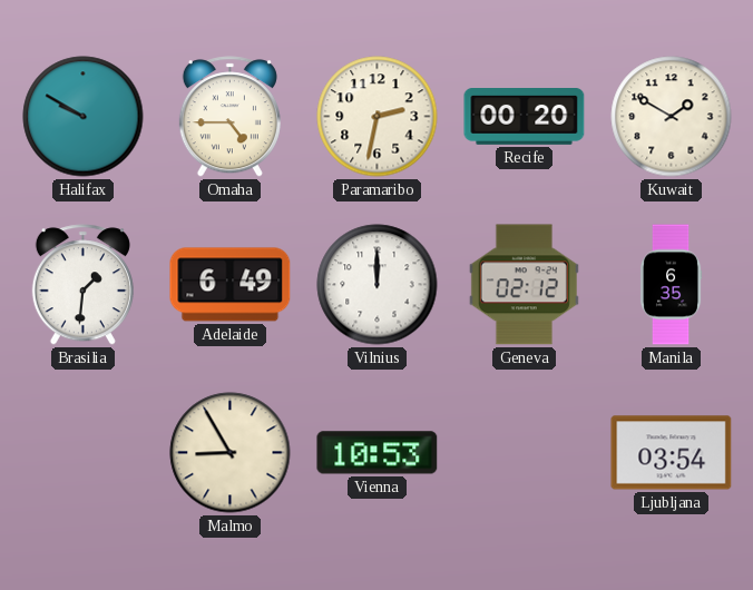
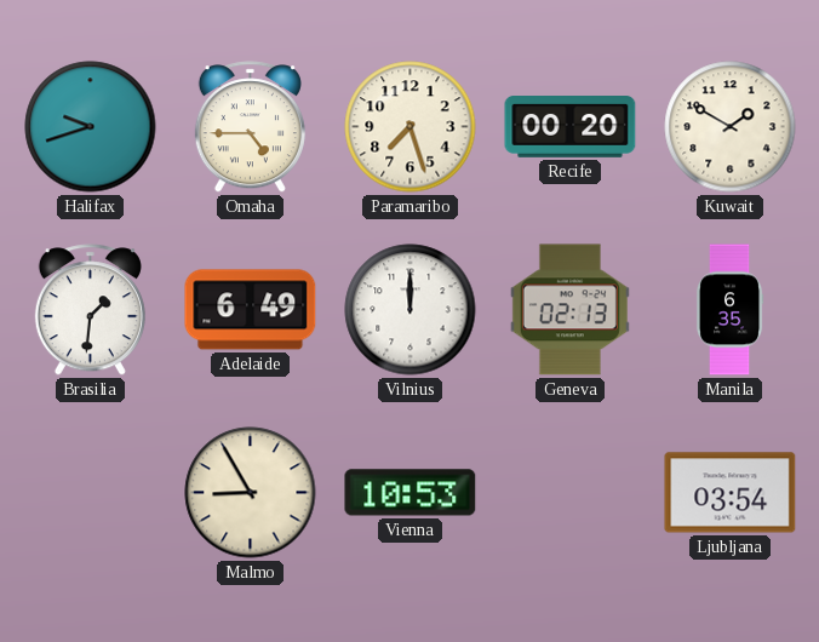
Halifax: 9:50 -> 9:42 (91, 127)
Paramaribo: 2:32 -> 7:27 (411, 127)
Geneva: 02:12 -> 02:13 (569, 310)
